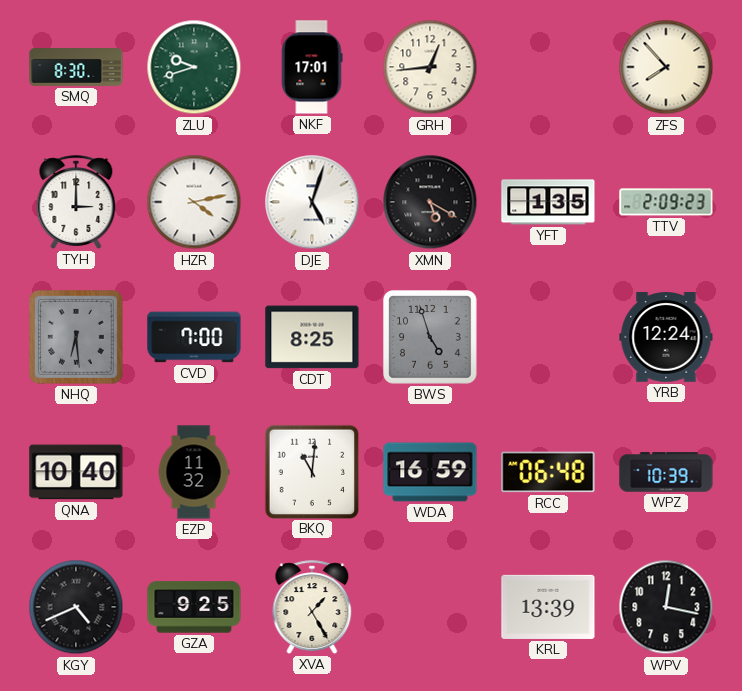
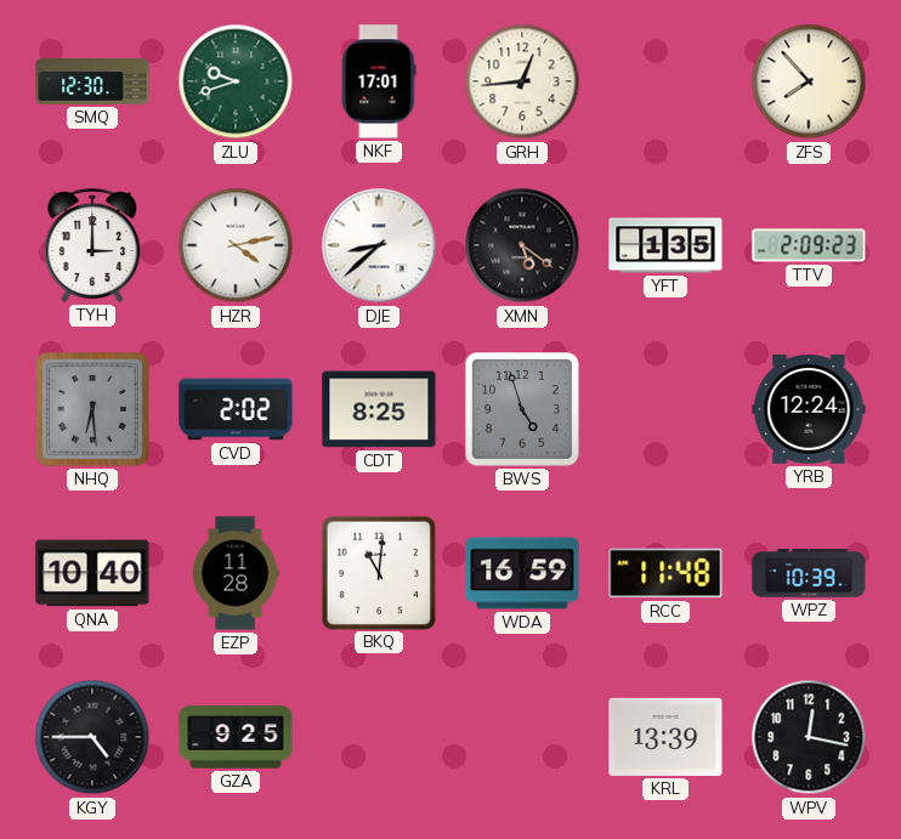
SMQ: 8:30 -> 12:30 (92, 81)
DJE: 5:03 -> 8:38 (379, 245)
XMN: 5:20 -> 5:21 (522, 245)
CVD: 7:00 -> 2:02 (236, 409)
EZP: 11:32 -> 11:28 (236, 573)
RCC: 06:48 -> 11:48 (665, 573)
KGY: 4:41 -> 4:45 (92, 737)
XVA: 1:25 -> none (312, 607)
